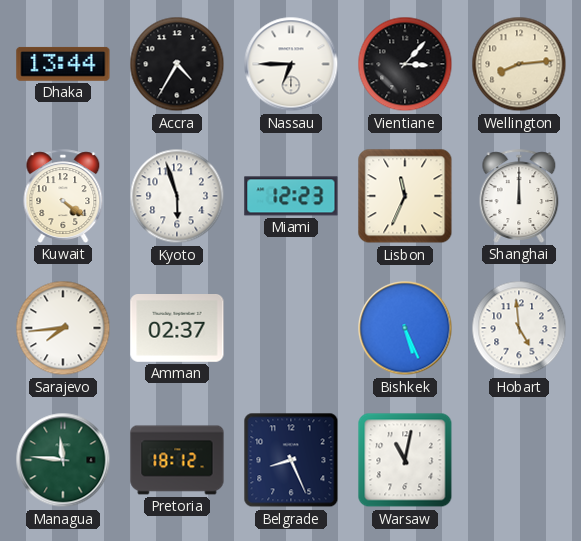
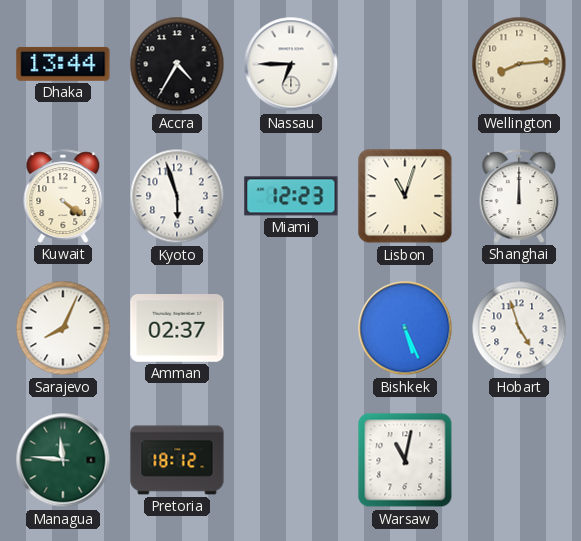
Vientiane: 3:07 -> none (405, 64)
Lisbon: 11:34 -> 11:03 (405, 196)
Sarajevo: 7:44 -> 8:04 (63, 328)
Hobart: 4:59 -> 4:57 (519, 328)
Belgrade: 8:26 -> none (291, 460)
